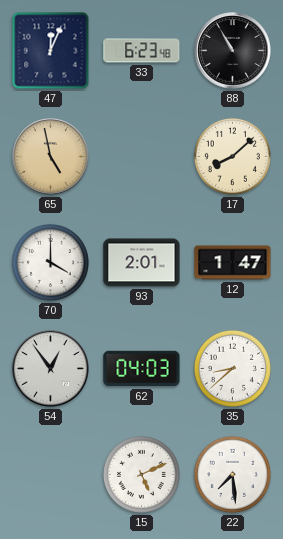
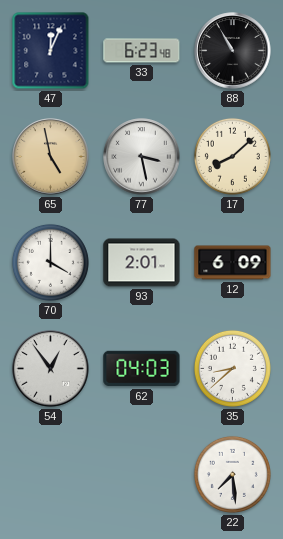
77: none -> 3:28 (142, 157)
12: 1:47 -> 6:09 (233, 263)
15: 5:11 -> none (141, 474)
